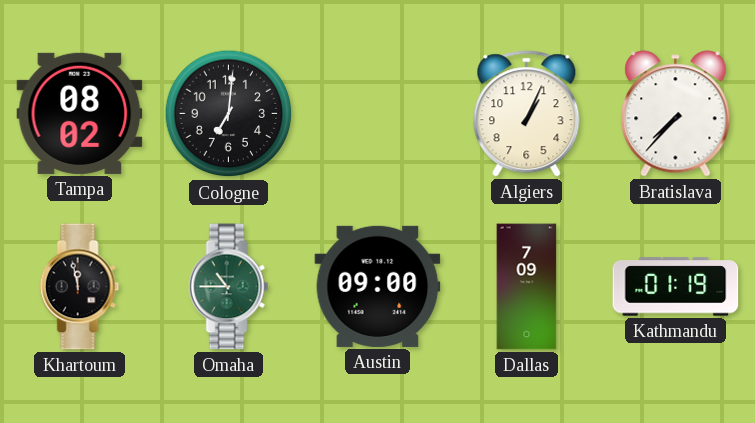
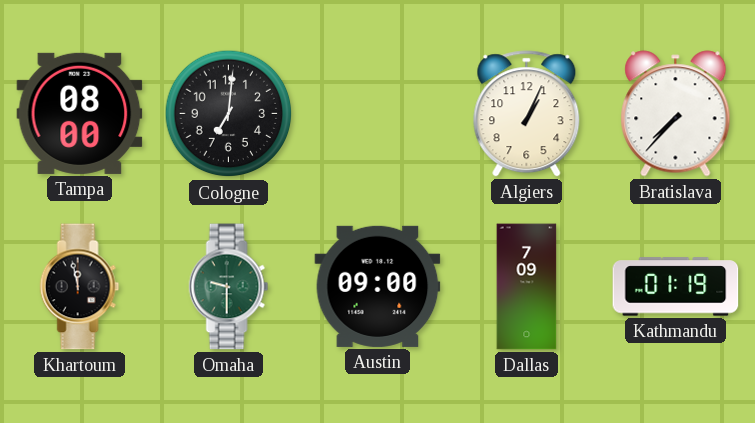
Tampa: 08:02 -> 08:00 (80, 113)
Omaha: 10:45 -> 9:30 (229, 287)
